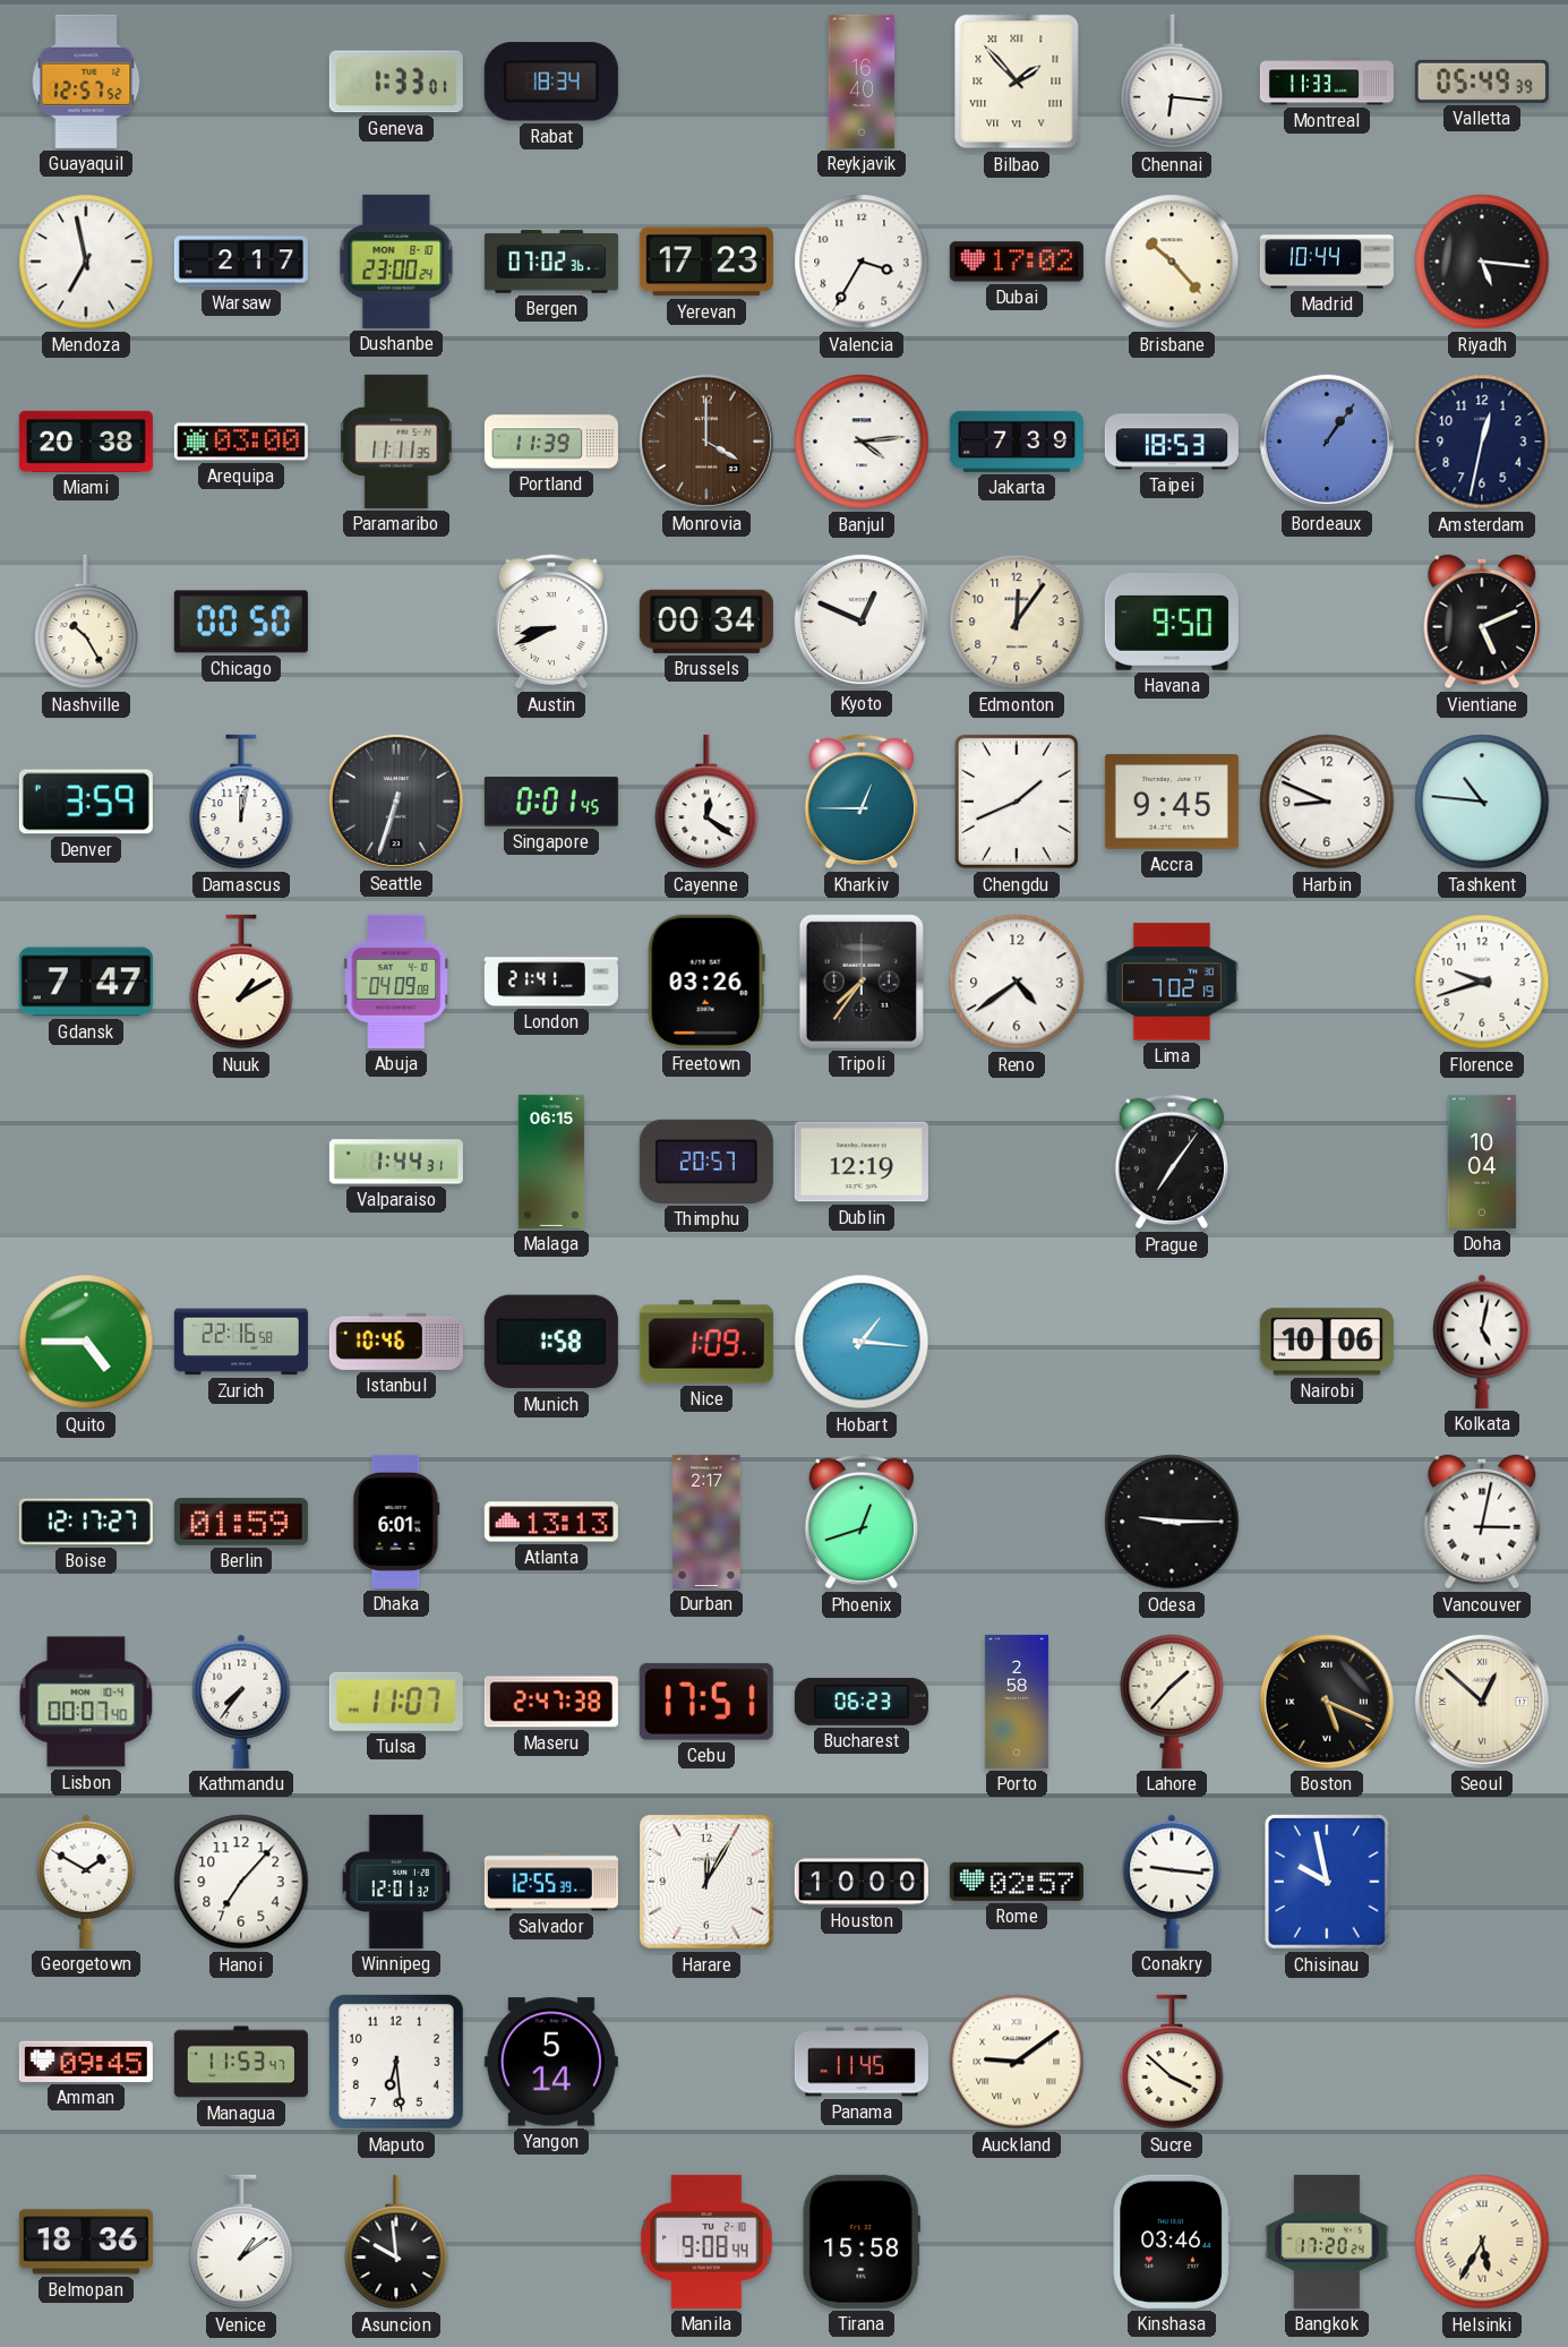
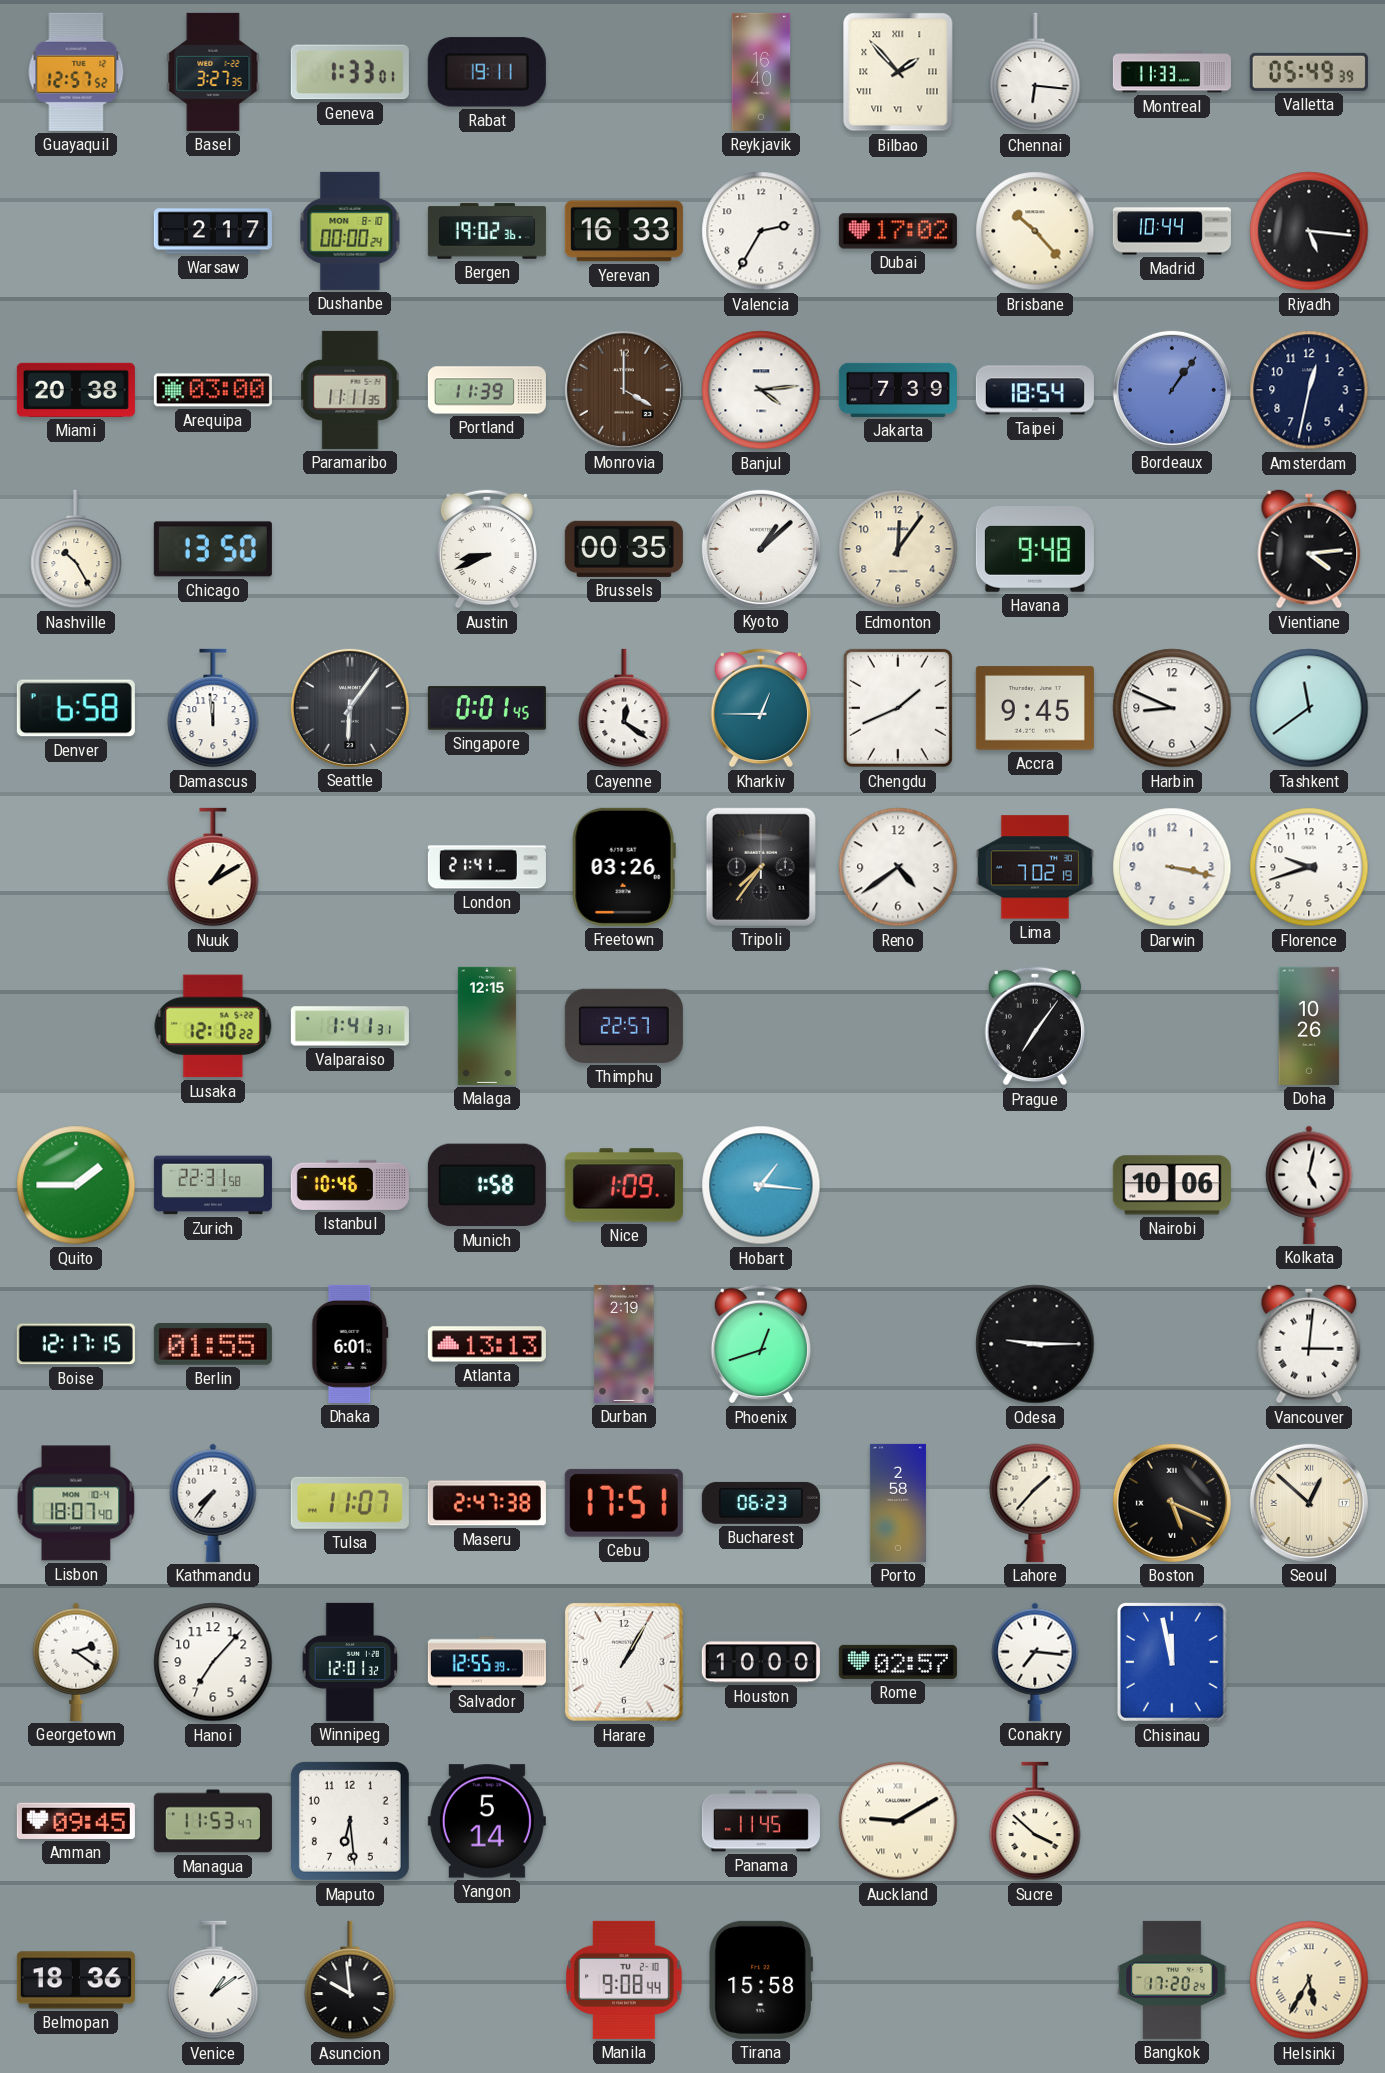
Basel: none -> 3:27 (213, 72)
Rabat: 18:34 -> 19:11 (487, 72)
Mendoza: 6:58 -> none (86, 262)
Dushanbe: 23:00 -> 00:00 (350, 231)
Bergen: 07:02 -> 19:02 (487, 231)
Yerevan: 17:23 -> 16:33 (624, 231)
Valencia: 3:35 -> 2:35 (761, 231)
Taipei: 18:53 -> 18:54 (1035, 390)
Chicago: 00:50 -> 13:50 (213, 549)
Brussels: 00:34 -> 00:35 (624, 549)
Kyoto: 12:49 -> 1:08 (761, 549)
Havana: 9:50 -> 9:48 (1035, 549)
Vientiane: 5:11 -> 4:14 (1309, 549)
Denver: 3:59 -> 6:58 (76, 708)
Damascus: 12:02 -> 11:59 (213, 708)
Seattle: 6:33 -> 6:06 (350, 708)
Tashkent: 10:46 -> 11:39 (1309, 708)
Gdansk: 7:47 -> none (86, 982)
Abuja: 04:09 -> none (397, 982)
Darwin: none -> 3:17 (1172, 867)
Lusaka: none -> 12:10 (213, 1026)
Valparaiso: 1:44 -> 1:41 (350, 1026)
Malaga: 06:15 -> 12:15 (487, 1026)
Thimphu: 20:57 -> 22:57 (624, 1026)
Dublin: 12:19 -> none (862, 1162)
Doha: 10:04 -> 10:26 (1309, 1026)
Quito: 4:45 -> 1:45 (76, 1185)
Zurich: 22:16 -> 22:31 (213, 1185)
Boise: 12:17:27 -> 12:17:15 (76, 1344)
Berlin: 01:59 -> 01:55 (213, 1344)
Durban: 2:17 -> 2:19 (624, 1344)
Vancouver: 3:02 -> 3:01 (1309, 1344)
Lisbon: 00:07 -> 18:07 (76, 1503)
Georgetown: 1:50 -> 2:21 (76, 1662)
Harare: 12:05 -> 1:05 (624, 1662)
Conakry: 9:16 -> 7:16 (1035, 1662)
Chisinau: 9:58 -> 11:58 (1173, 1663)
Auckland: 9:09 -> 9:10 (898, 1821)
Kinshasa: 03:46 -> none (1172, 2242)
